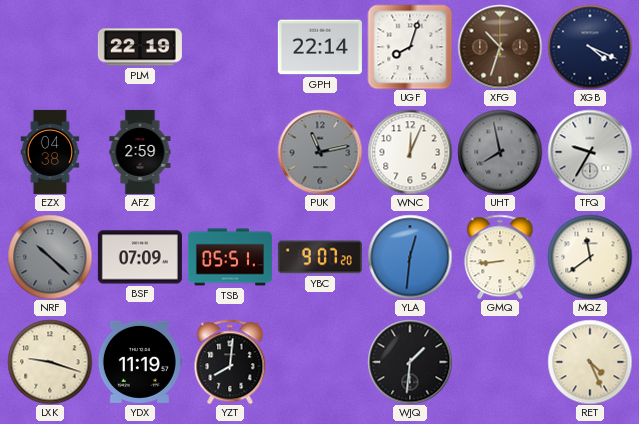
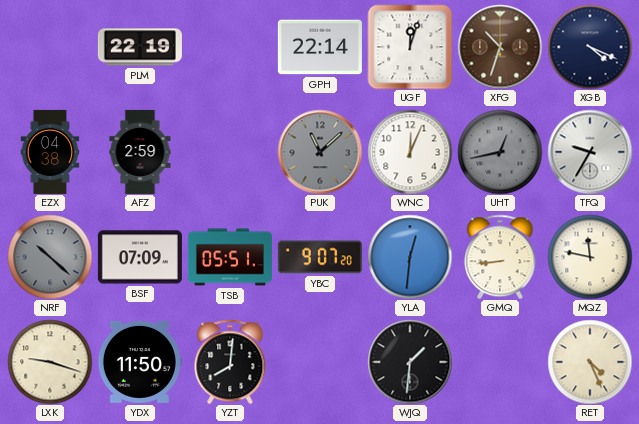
UGF: 8:03 -> 12:03 (410, 47)
PUK: 11:13 -> 11:08 (320, 152)
UHT: 7:58 -> 12:43 (500, 152)
MQZ: 11:39 -> 11:47 (590, 257)
YDX: 11:19 -> 11:50 (140, 362)
